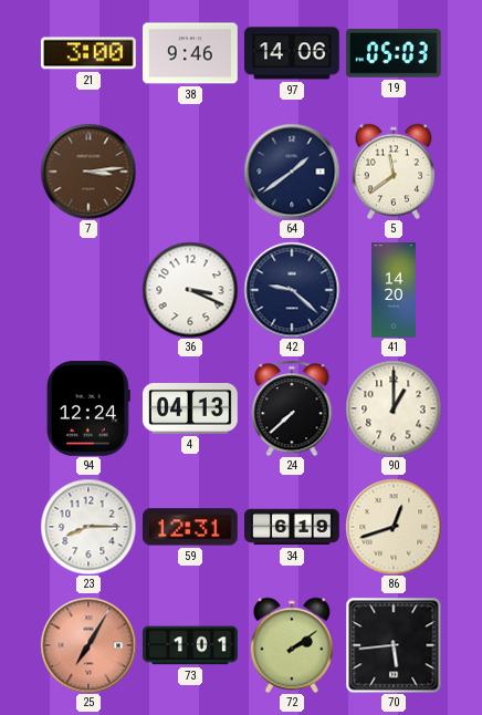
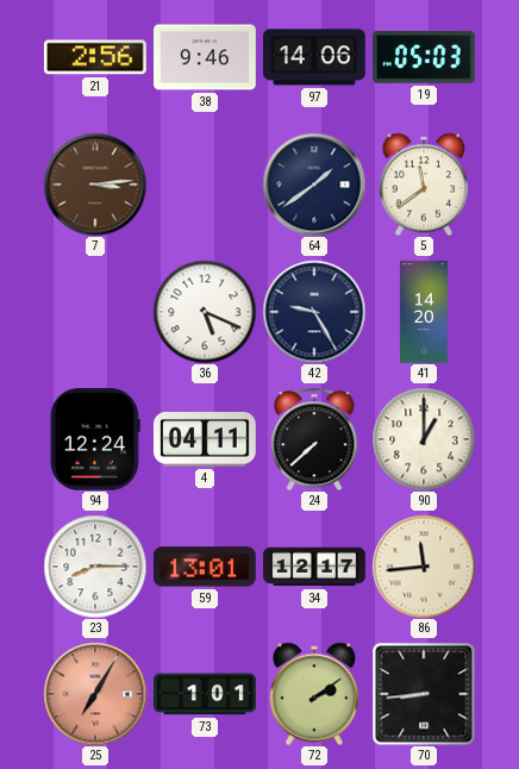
21: 3:00 -> 2:56 (95, 57)
36: 3:19 -> 5:19 (205, 312)
42: 9:22 -> 9:25 (314, 312)
4: 04:13 -> 04:11 (205, 439)
59: 12:31 -> 13:01 (205, 567)
34: 6:19 -> 12:17 (315, 567)
86: 12:42 -> 11:44 (424, 567)
70: 5:44 -> 8:44 (424, 694)
